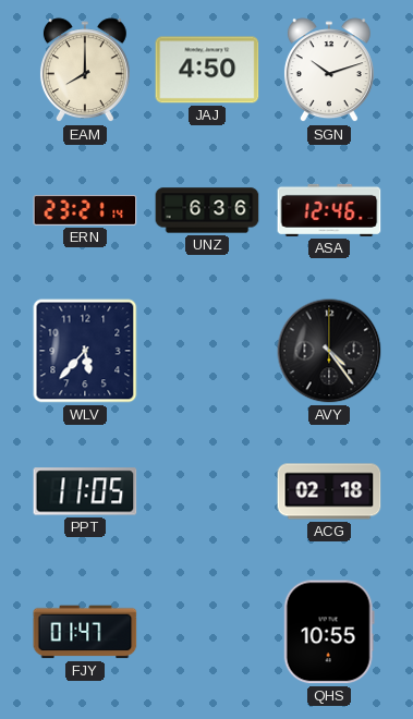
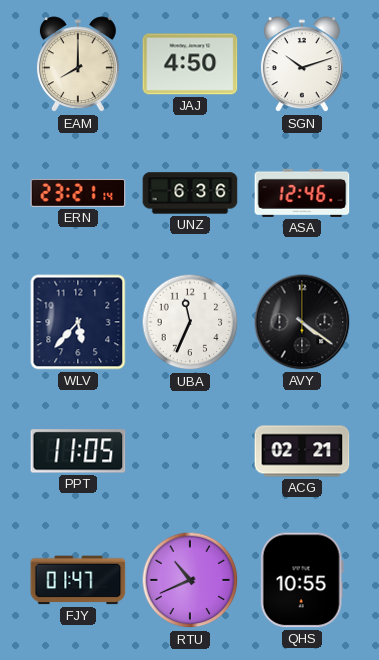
UBA: none -> 11:34 (190, 322)
AVY: 4:24 -> 4:21 (302, 322)
ACG: 02:18 -> 02:21 (302, 451)
RTU: none -> 10:41 (190, 580)
